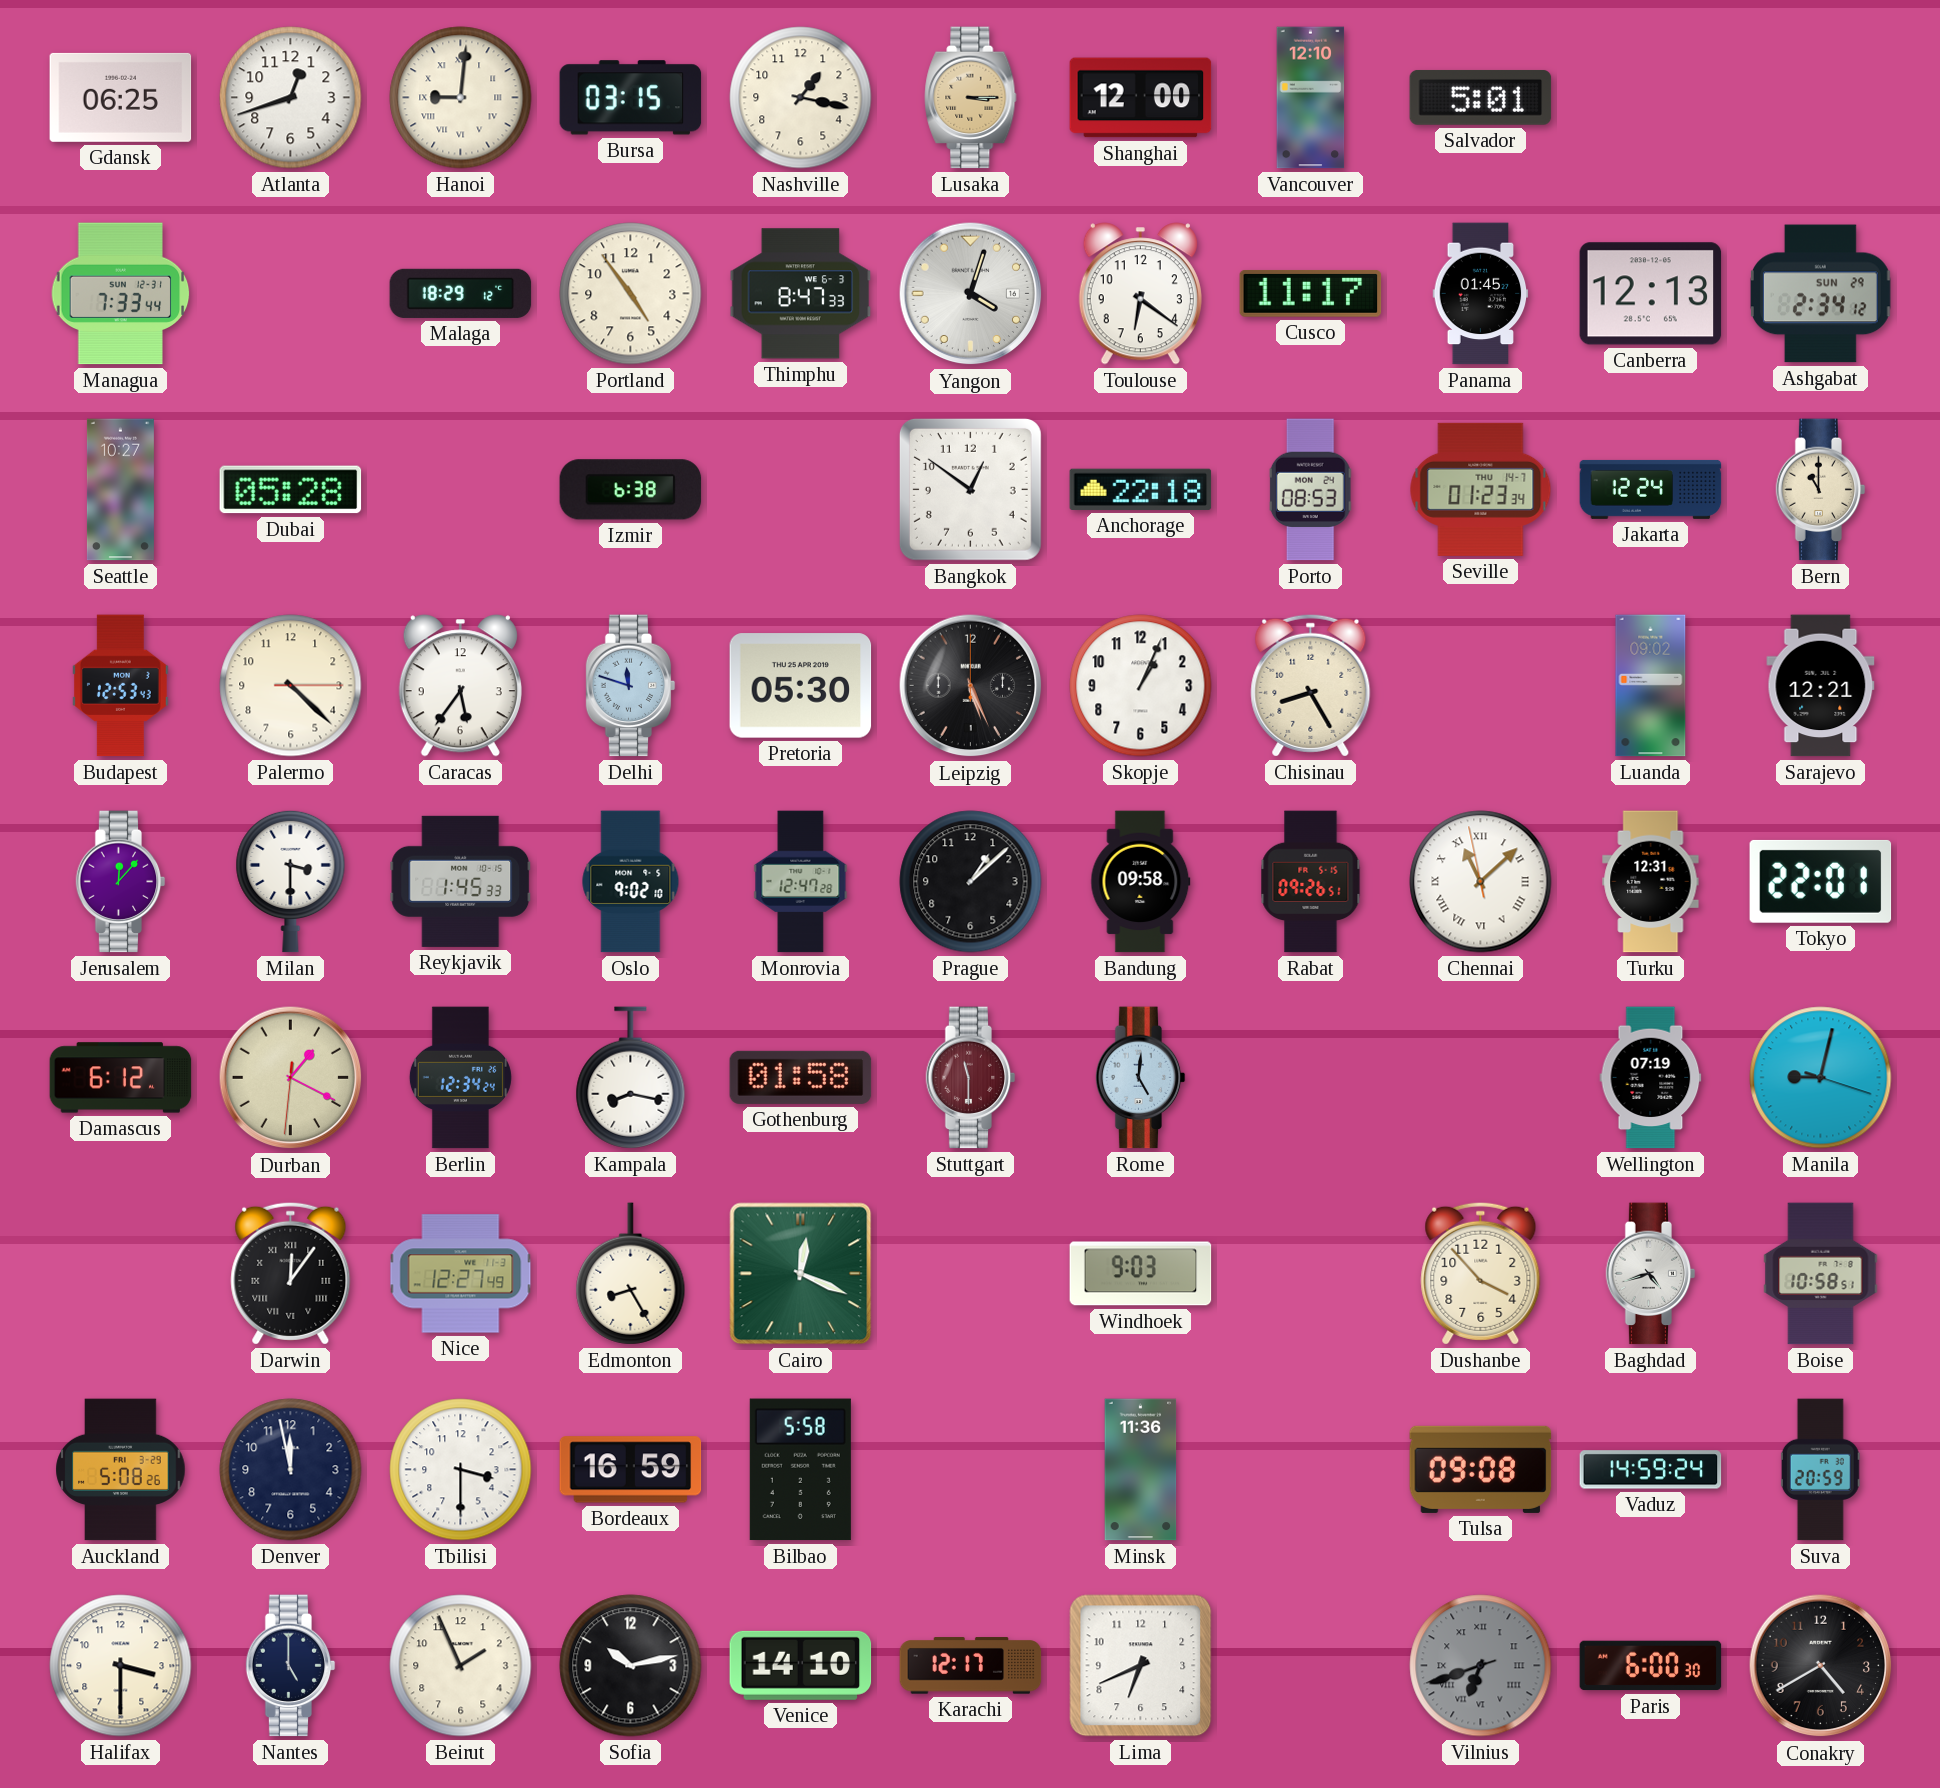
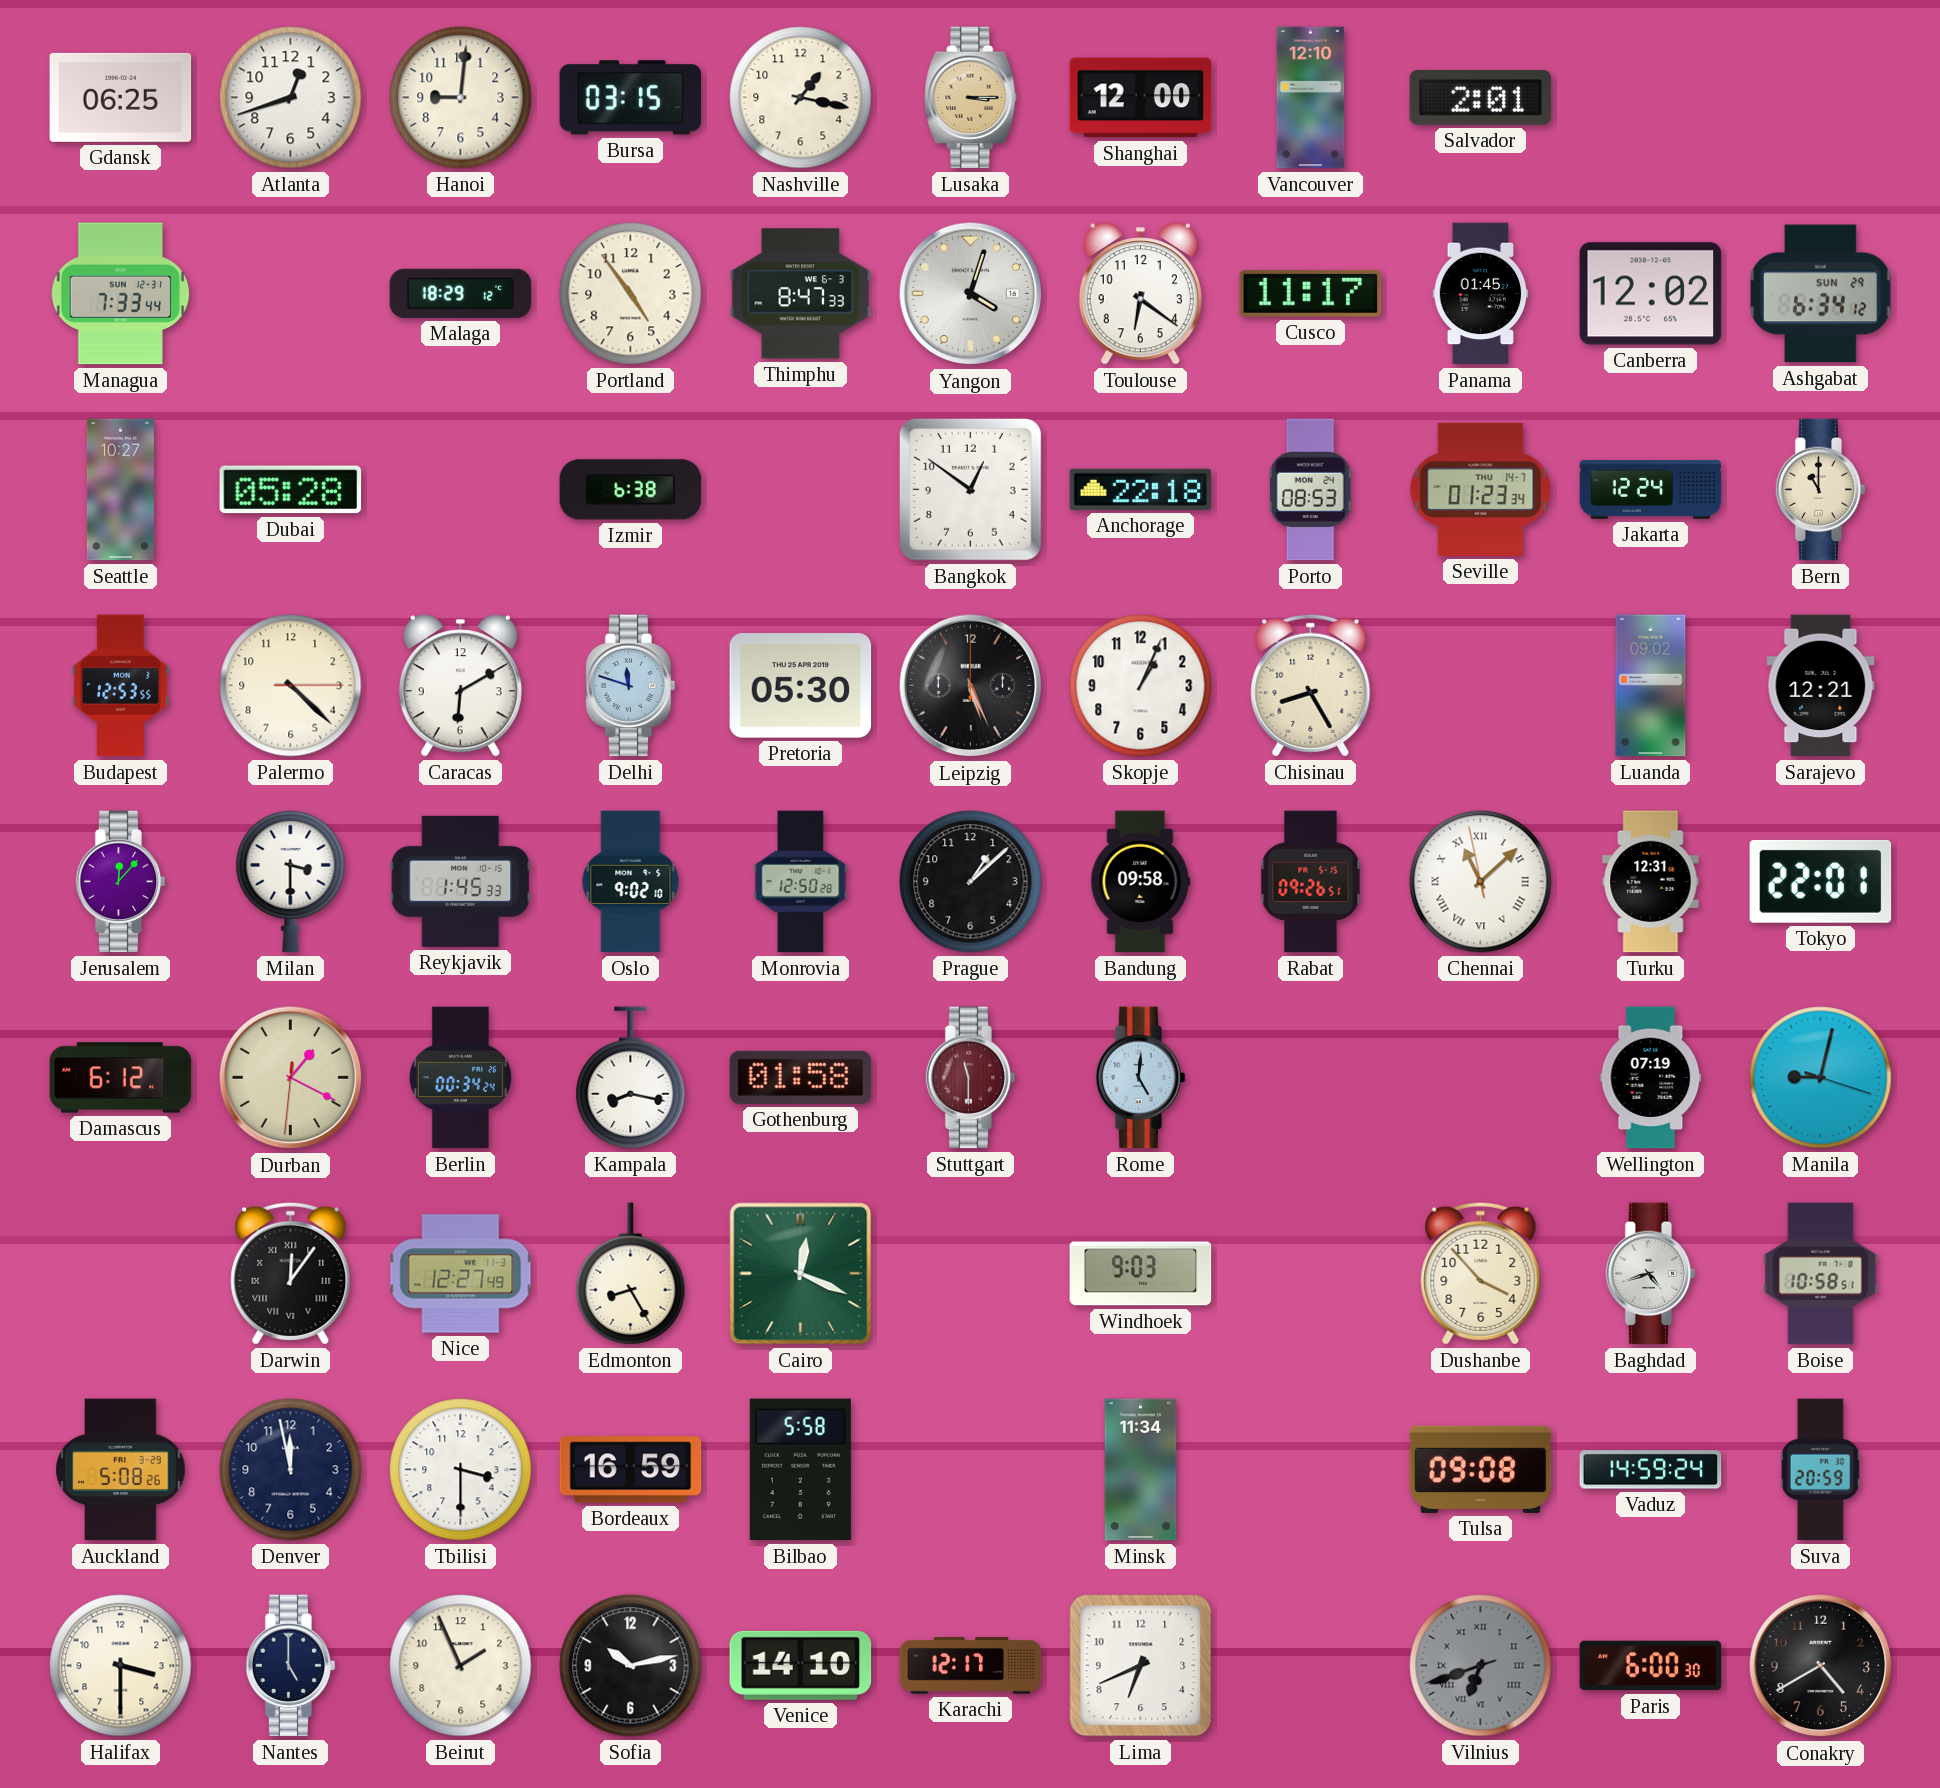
Hanoi numerals: Roman -> Arabic (461, 98)
Salvador: 5:01 -> 2:01 (1481, 97)
Canberra: 12:13 -> 12:02 (1651, 294)
Ashgabat: 2:34 -> 6:34 (1820, 294)
Budapest: 12:53:43 -> 12:53:55 (120, 686)
Caracas: 5:36 -> 6:10 (460, 686)
Monrovia: 12:47 -> 12:50 (801, 882)
Berlin: 12:34 -> 00:34 (460, 1078)
Minsk: 11:36 -> 11:34 (1141, 1470)
